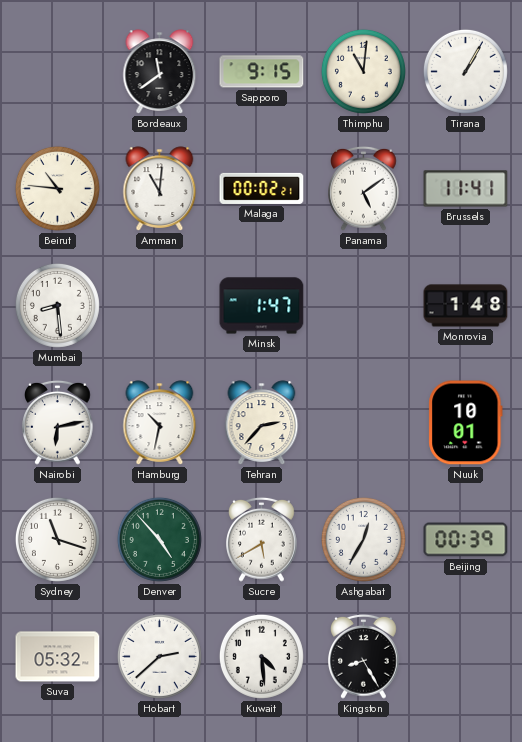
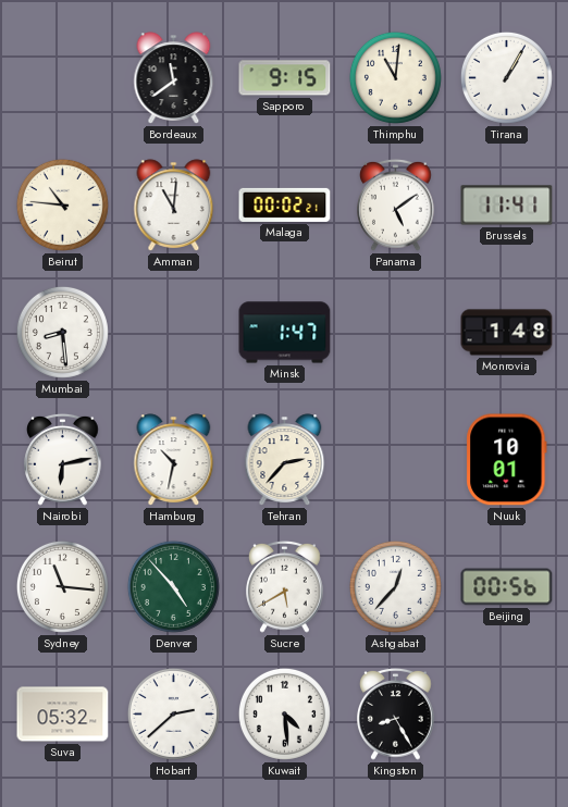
Sydney: 11:18 -> 11:16 (62, 586)
Ashgabat: 12:35 -> 12:37 (395, 586)
Beijing: 00:39 -> 00:56 (507, 587)
